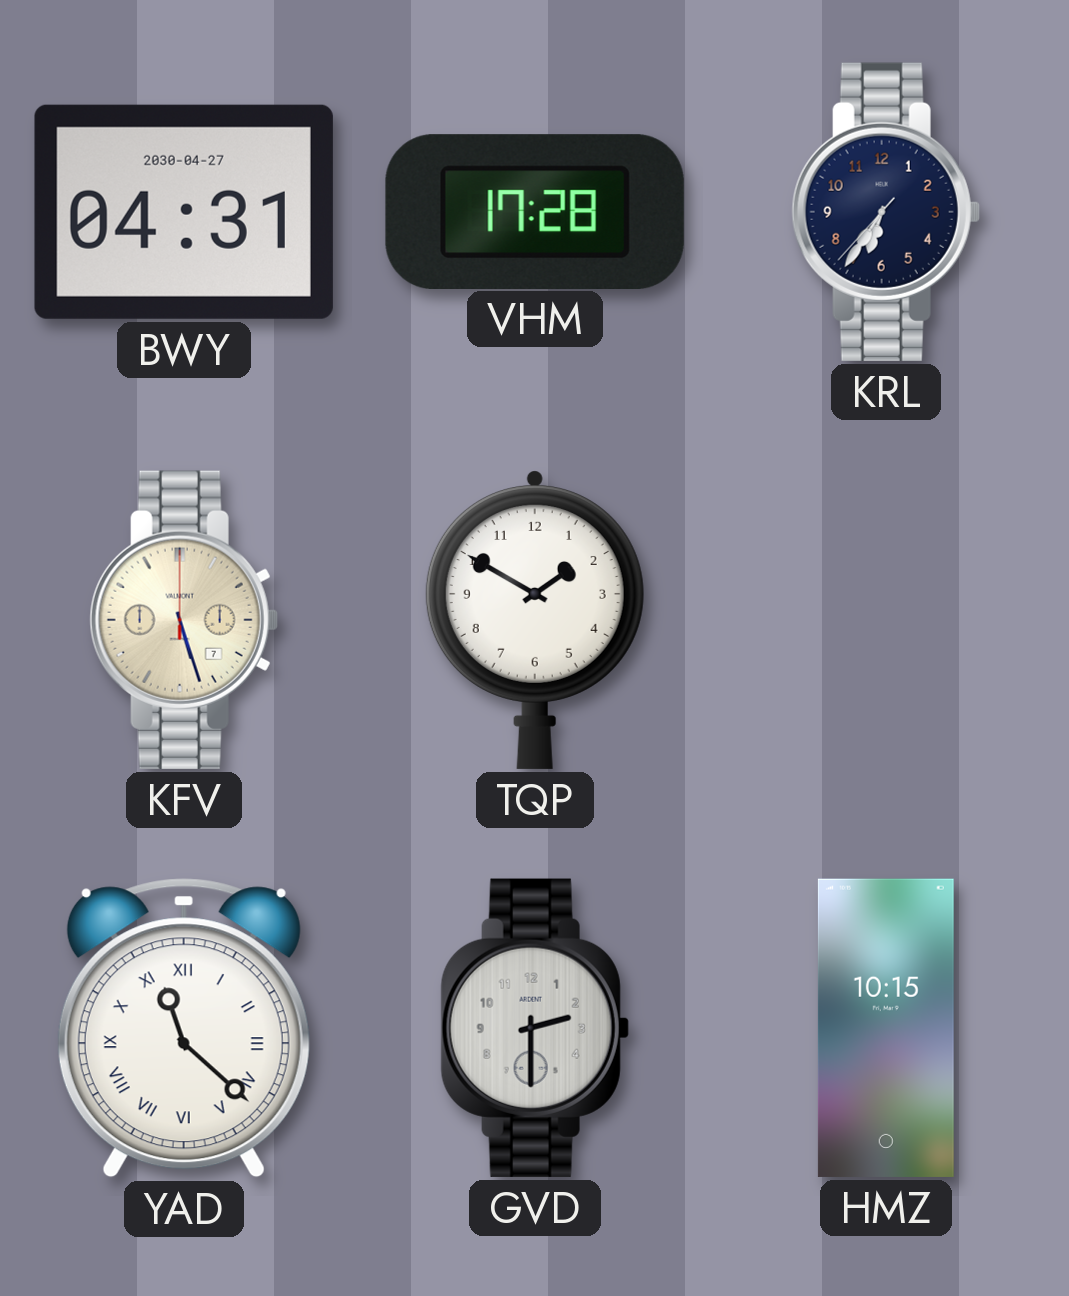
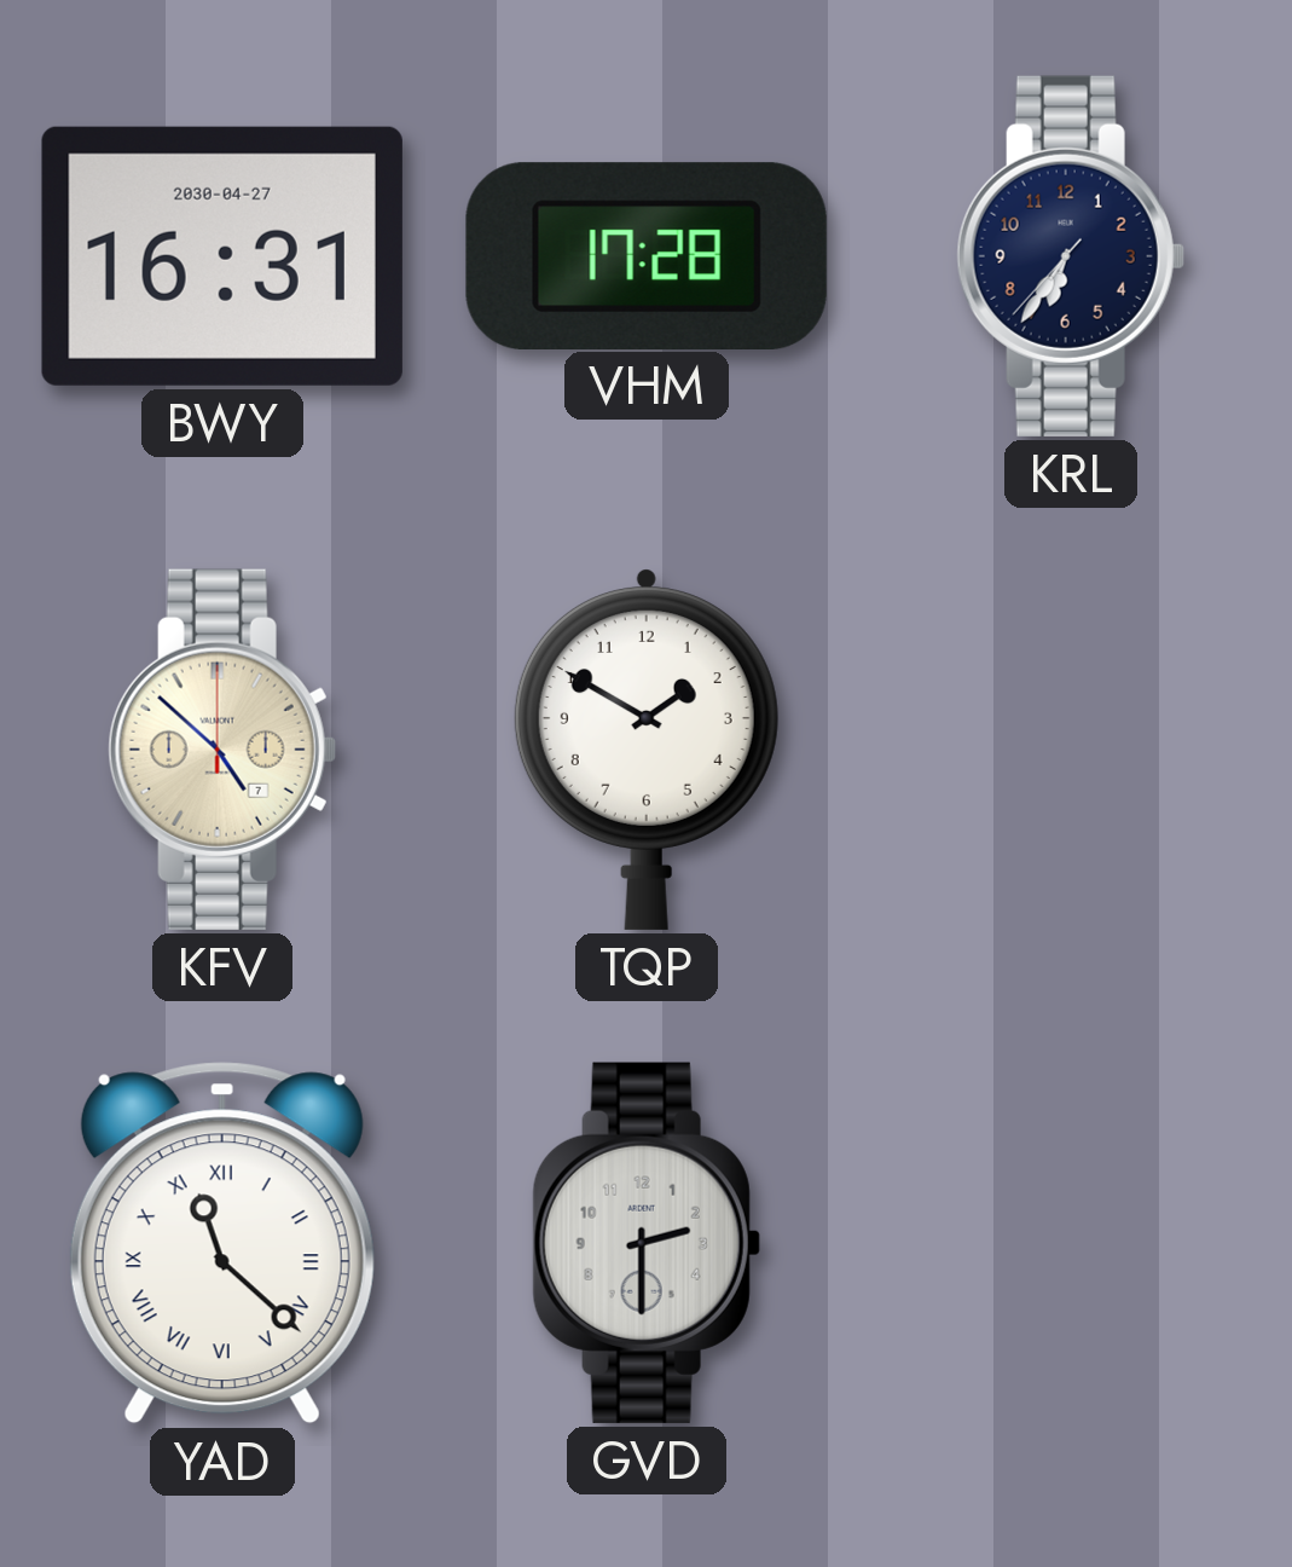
BWY: 04:31 -> 16:31 (222, 256)
KFV: 5:27 -> 4:52 (222, 750)
HMZ: 10:15 -> none (886, 1028)
